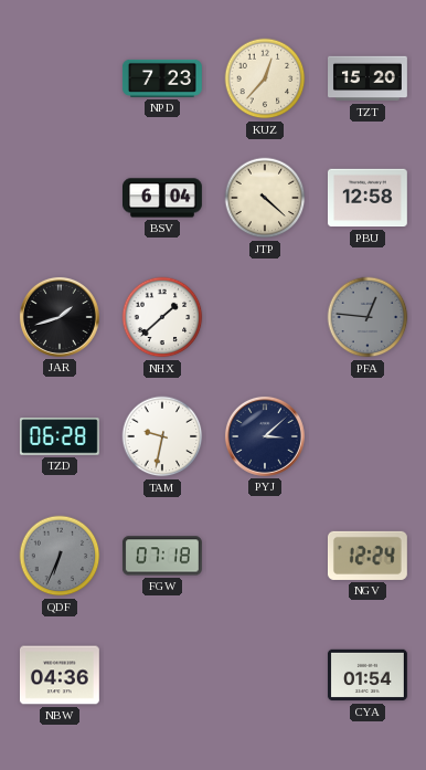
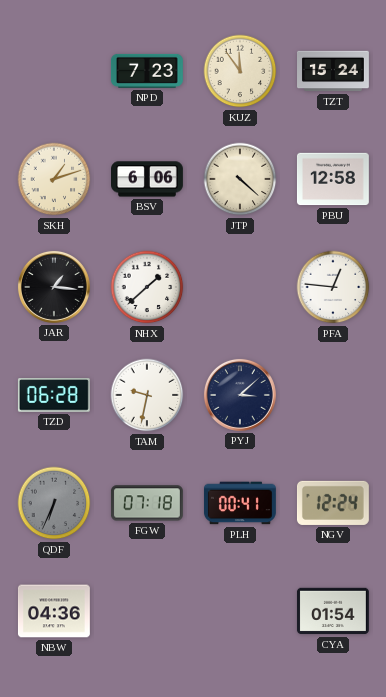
KUZ: 12:37 -> 11:54 (240, 71)
TZT: 15:20 -> 15:24 (334, 71)
SKH: none -> 1:12 (54, 179)
BSV: 6:04 -> 6:06 (148, 179)
JAR: 1:42 -> 1:16 (54, 287)
PFA dial: grey -> white (333, 287)
PLH: none -> 00:41 (240, 503)
